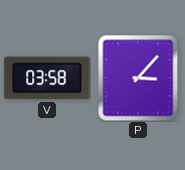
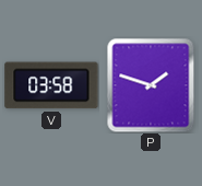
P: 3:07 -> 1:48 (151, 85)
